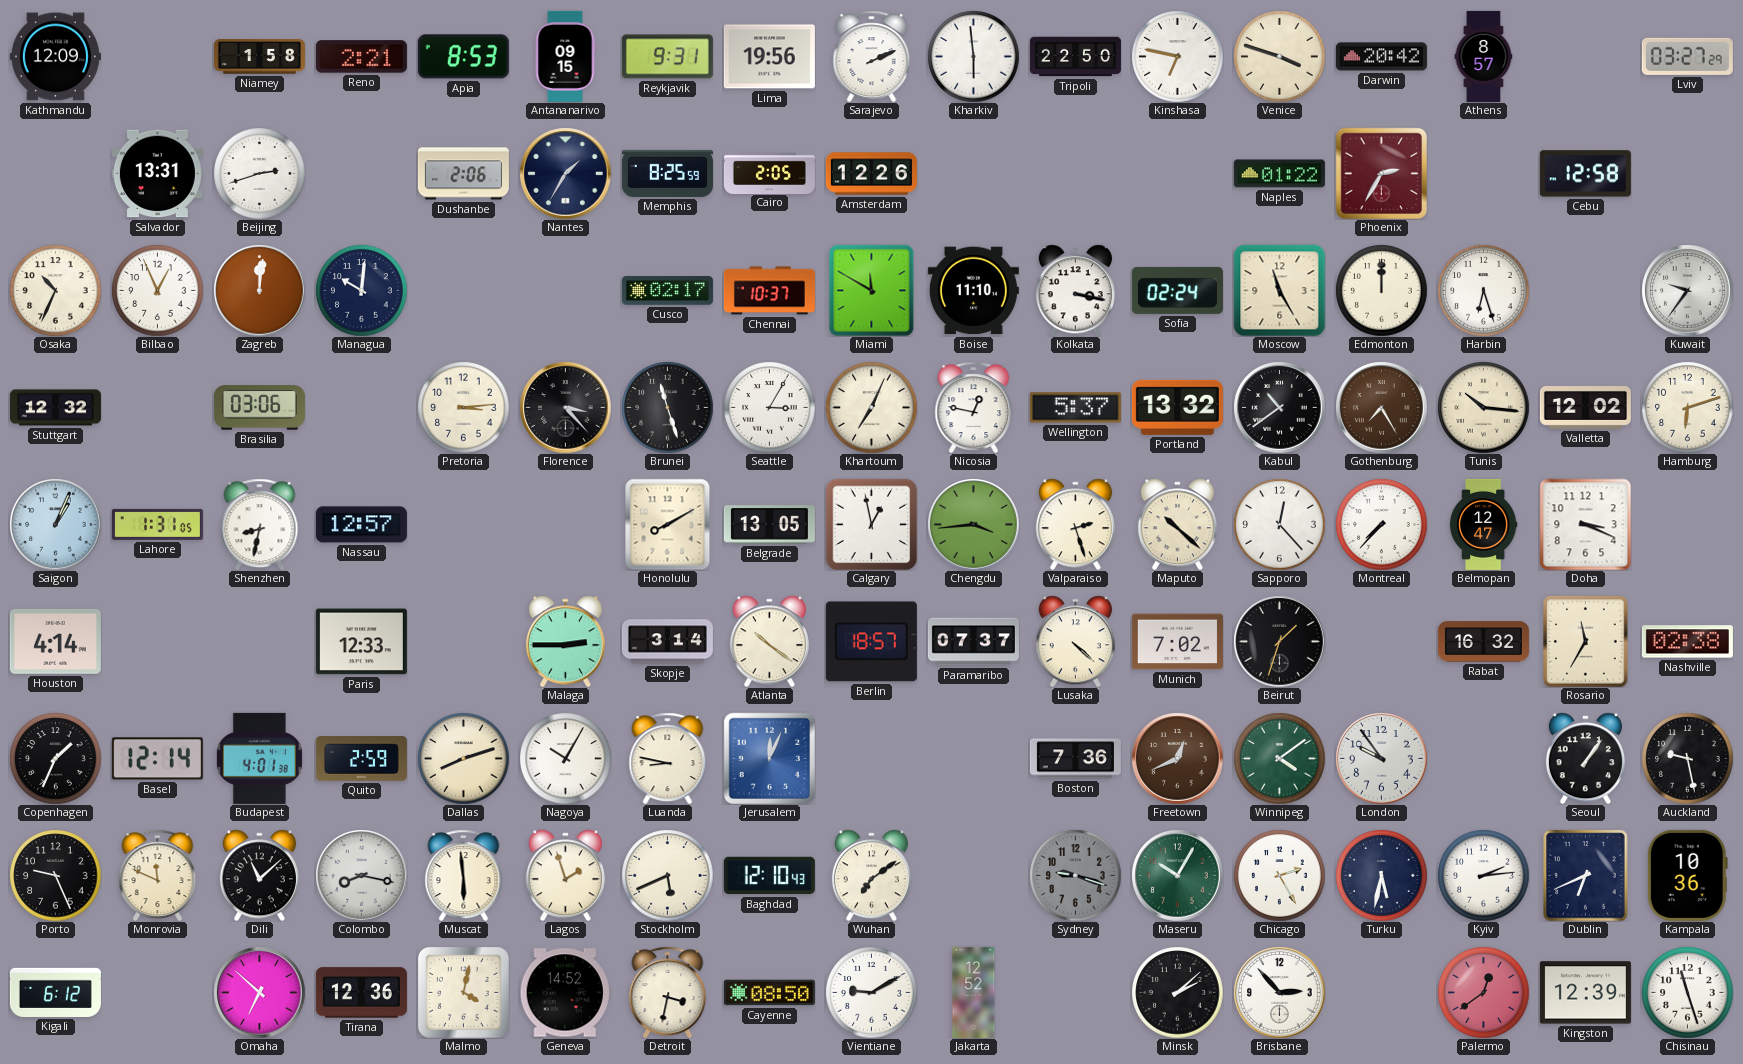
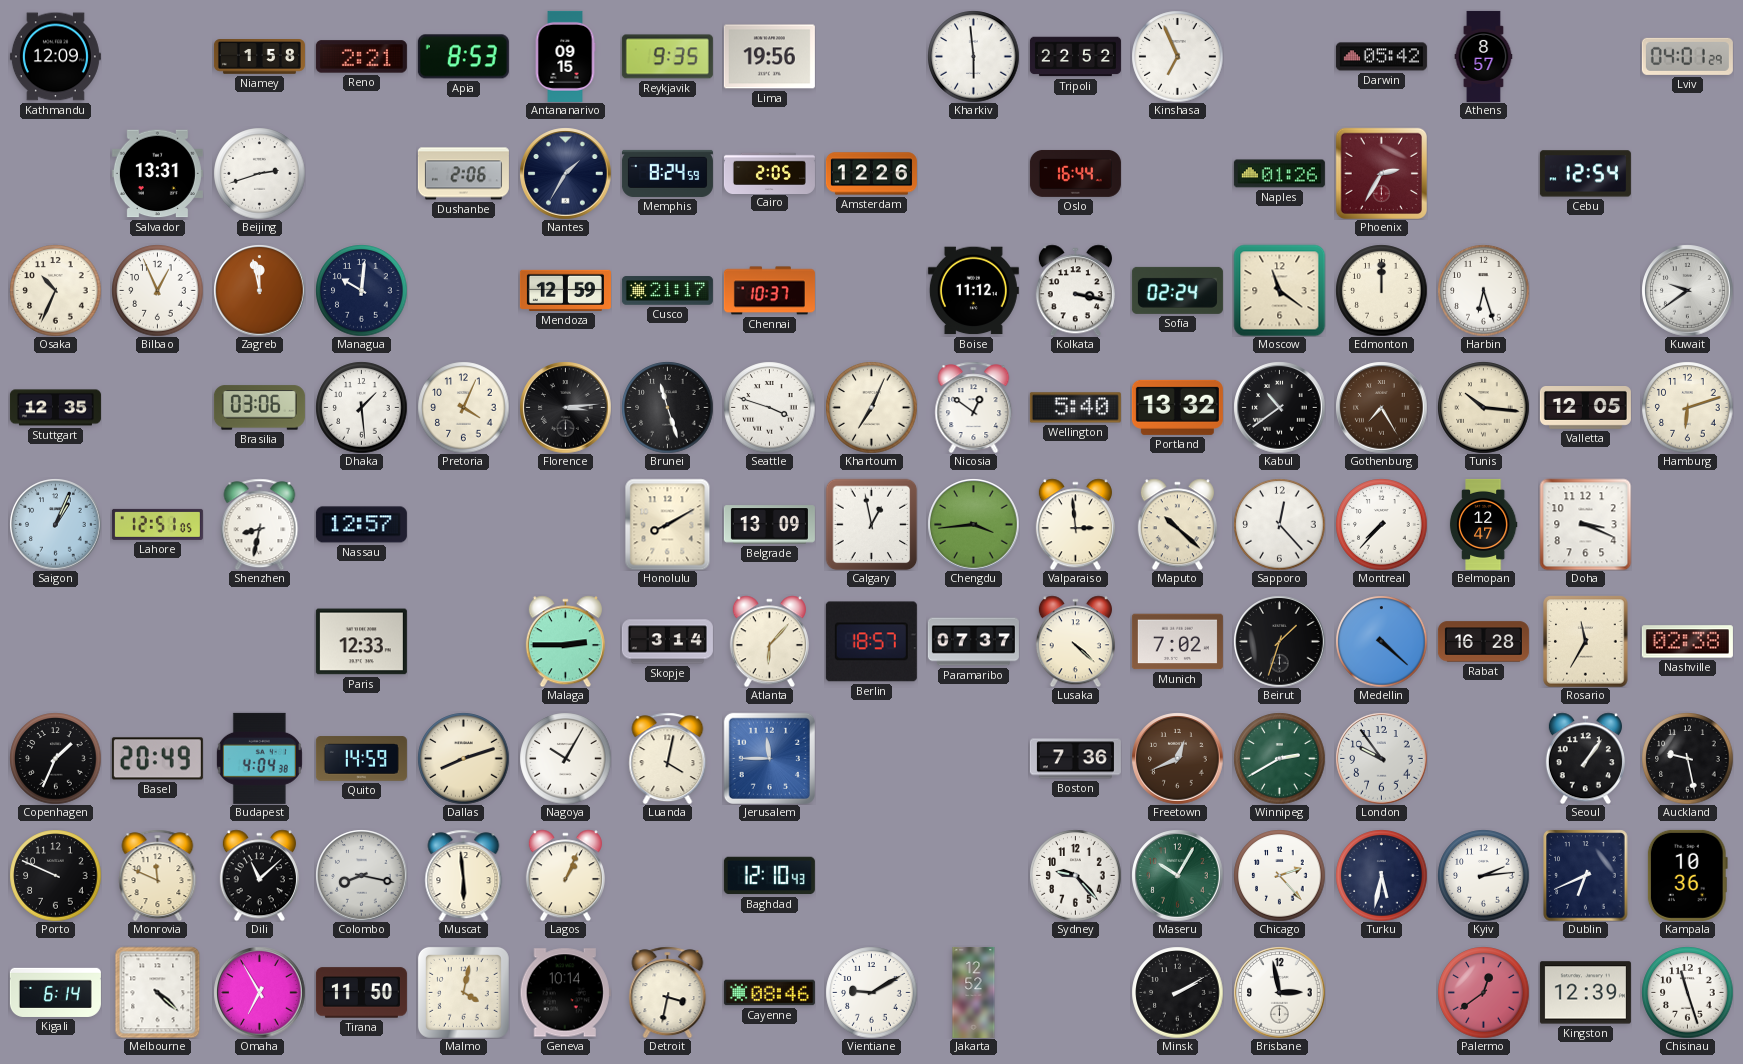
Reykjavik: 9:31 -> 9:35 (667, 57)
Sarajevo: 2:11 -> none (872, 56)
Tripoli: 22:50 -> 22:52 (1075, 57)
Kinshasa: 6:47 -> 6:56 (1177, 56)
Venice: 3:48 -> none (1279, 56)
Darwin: 20:42 -> 05:42 (1381, 57)
Lviv: 03:27 -> 04:01 (1687, 56)
Memphis: 8:25 -> 8:24 (667, 173)
Oslo: none -> 16:44 (1075, 173)
Naples: 01:22 -> 01:26 (1279, 174)
Cebu: 12:58 -> 12:54 (1585, 174)
Zagreb: 12:01 -> 11:58 (259, 290)
Mendoza: none -> 12:59 (565, 290)
Cusco: 02:17 -> 21:17 (667, 291)
Miami: 11:50 -> none (872, 290)
Boise: 11:10 -> 11:12 (973, 291)
Moscow: 11:25 -> 11:21 (1279, 290)
Kuwait: 9:36 -> 9:39 (1687, 290)
Stuttgart: 12:32 -> 12:35 (55, 408)
Dhaka: none -> 1:29 (361, 407)
Pretoria: 3:14 -> 4:04 (463, 407)
Florence: 3:23 -> 3:14 (565, 407)
Seattle: 3:05 -> 3:48 (769, 407)
Nicosia: 12:47 -> 12:51 (974, 407)
Wellington: 5:37 -> 5:40 (1075, 408)
Valletta: 12:02 -> 12:05 (1585, 408)
Lahore: 1:31 -> 12:51 (157, 524)
Belgrade: 13:05 -> 13:09 (769, 525)
Valparaiso: 2:27 -> 2:59 (1075, 524)
Houston: 4:14 -> none (55, 641)
Atlanta: 10:21 -> 6:07 (769, 641)
Medellin: none -> 4:22 (1381, 641)
Rabat: 16:32 -> 16:28 (1483, 642)
Basel: 12:14 -> 20:49 (157, 759)
Budapest: 4:01 -> 4:04 (259, 758)
Quito: 2:59 -> 14:59 (361, 759)
Luanda: 8:47 -> 4:02 (668, 758)
Jerusalem: 12:04 -> 11:45 (769, 758)
Winnipeg: 4:09 -> 2:40 (1279, 758)
Porto: 9:26 -> 9:49 (55, 875)
Lagos: 1:57 -> 1:04 (565, 875)
Stockholm: 5:41 -> none (667, 875)
Wuhan: 7:09 -> none (871, 875)
Sydney: 9:18 -> 9:23 (1075, 875)
Sydney dial: grey -> white (1075, 875)
Chicago: 2:25 -> 2:23 (1279, 875)
Kigali: 6:12 -> 6:14 (55, 992)
Melbourne: none -> 4:22 (158, 992)
Omaha: 6:52 -> 6:55 (259, 992)
Tirana: 12:36 -> 11:50 (361, 993)
Geneva: 14:52 -> 10:14 (565, 993)
Cayenne: 08:50 -> 08:46 (769, 993)
Minsk: 2:08 -> 2:10 (1177, 992)
Brisbane: 2:53 -> 2:58 (1279, 992)
